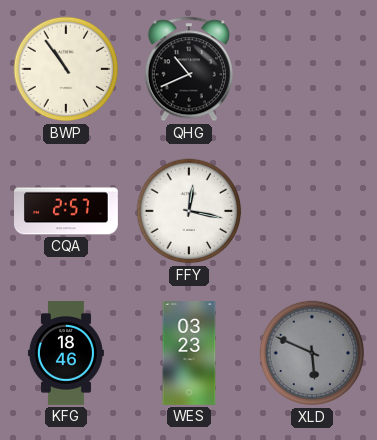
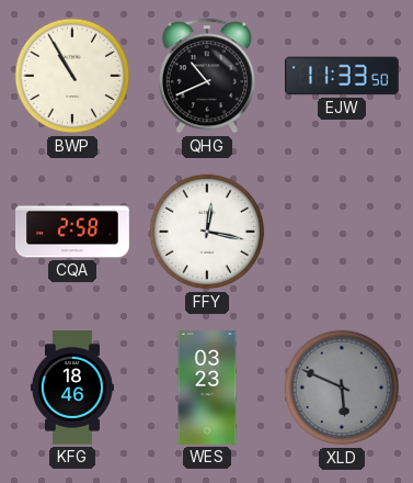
BWP: 10:54 -> 10:55 (72, 76)
EJW: none -> 11:33 (342, 76)
CQA: 2:57 -> 2:58 (73, 232)
